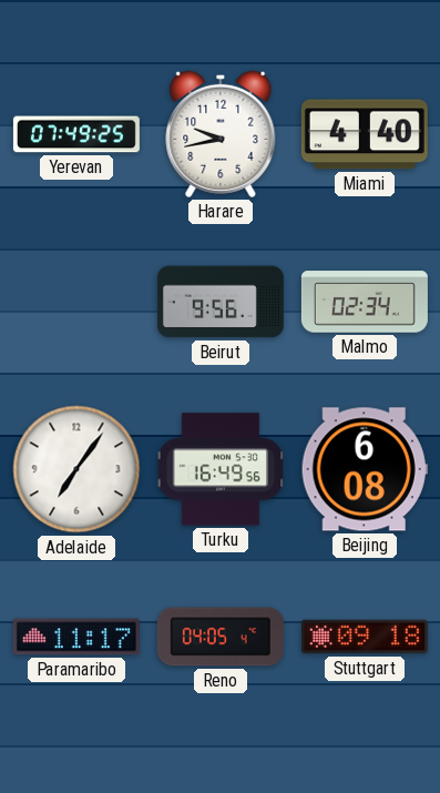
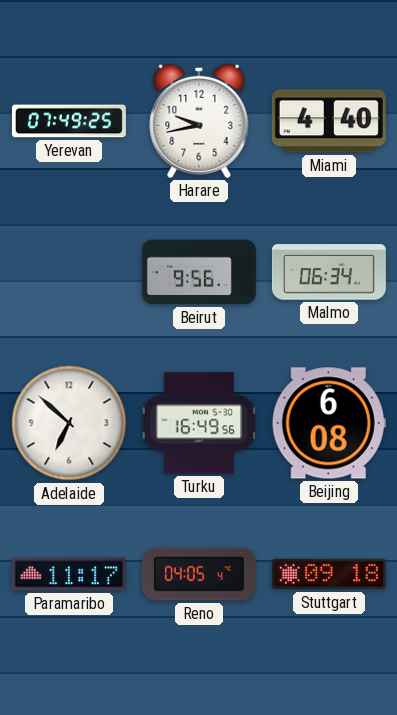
Malmo: 02:34 -> 06:34 (329, 272)
Adelaide: 7:06 -> 6:52 (69, 423)
